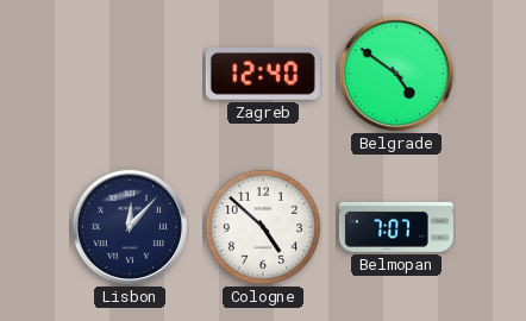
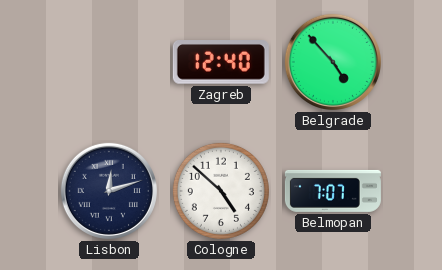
Belgrade: 4:51 -> 4:53 (333, 62)
Lisbon: 12:07 -> 12:12 (109, 191)
